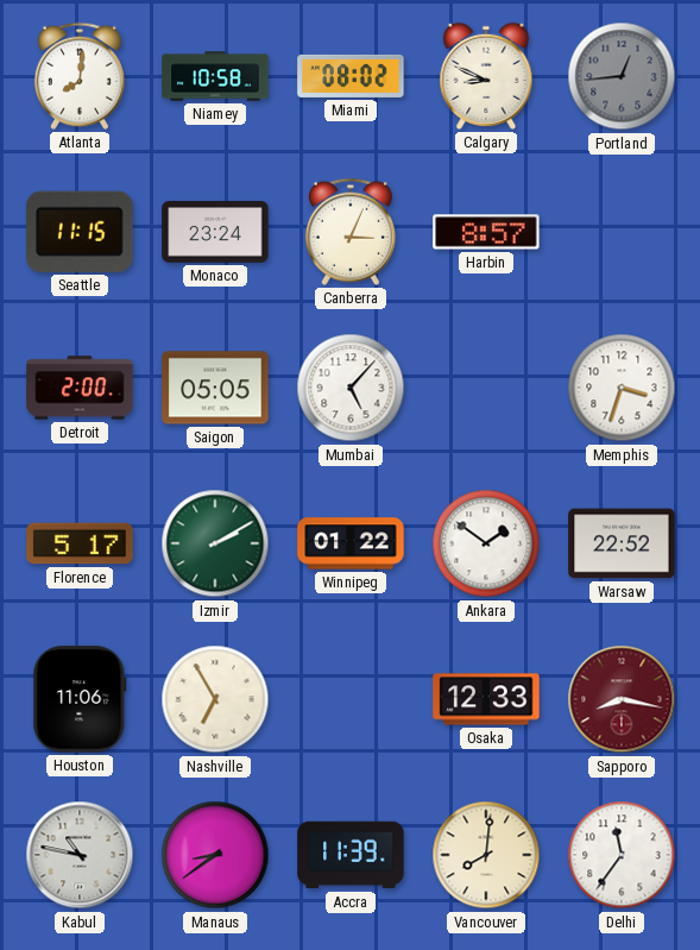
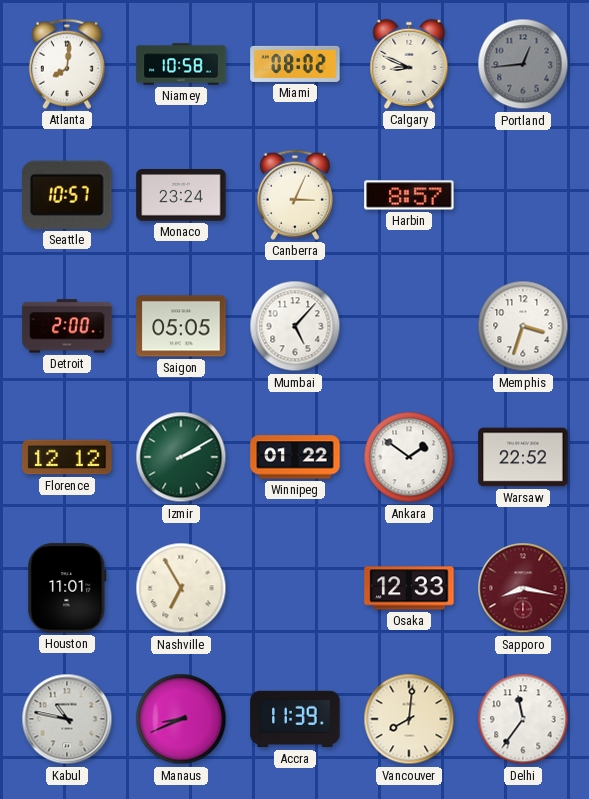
Seattle: 11:15 -> 10:57 (67, 195)
Florence: 5:17 -> 12:12 (67, 457)
Houston: 11:06 -> 11:01 (67, 588)
Manaus: 8:39 -> 8:41 (181, 719)
